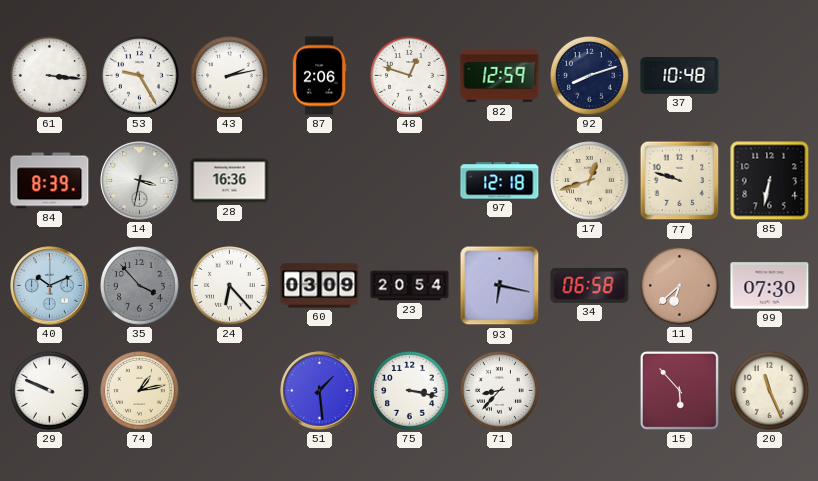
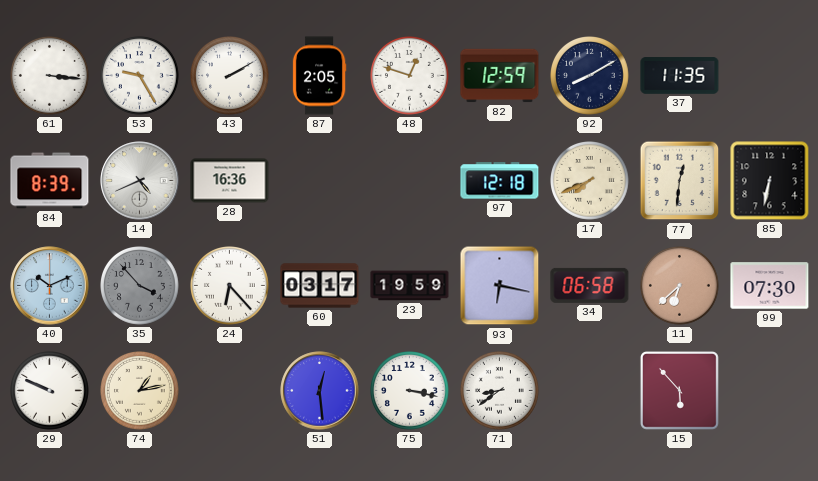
43: 2:13 -> 2:10 (230, 76)
87: 2:06 -> 2:05 (319, 76)
92: 8:12 -> 8:10 (590, 76)
37: 10:48 -> 11:35 (680, 76)
14: 3:32 -> 4:41 (140, 181)
17: 12:42 -> 7:41 (590, 181)
77: 9:48 -> 12:31 (680, 181)
60: 03:09 -> 03:17 (320, 286)
23: 20:54 -> 19:59 (410, 286)
51: 1:29 -> 12:29 (320, 391)
71: 8:37 -> 8:39 (500, 391)
20: 11:26 -> none (770, 391)
